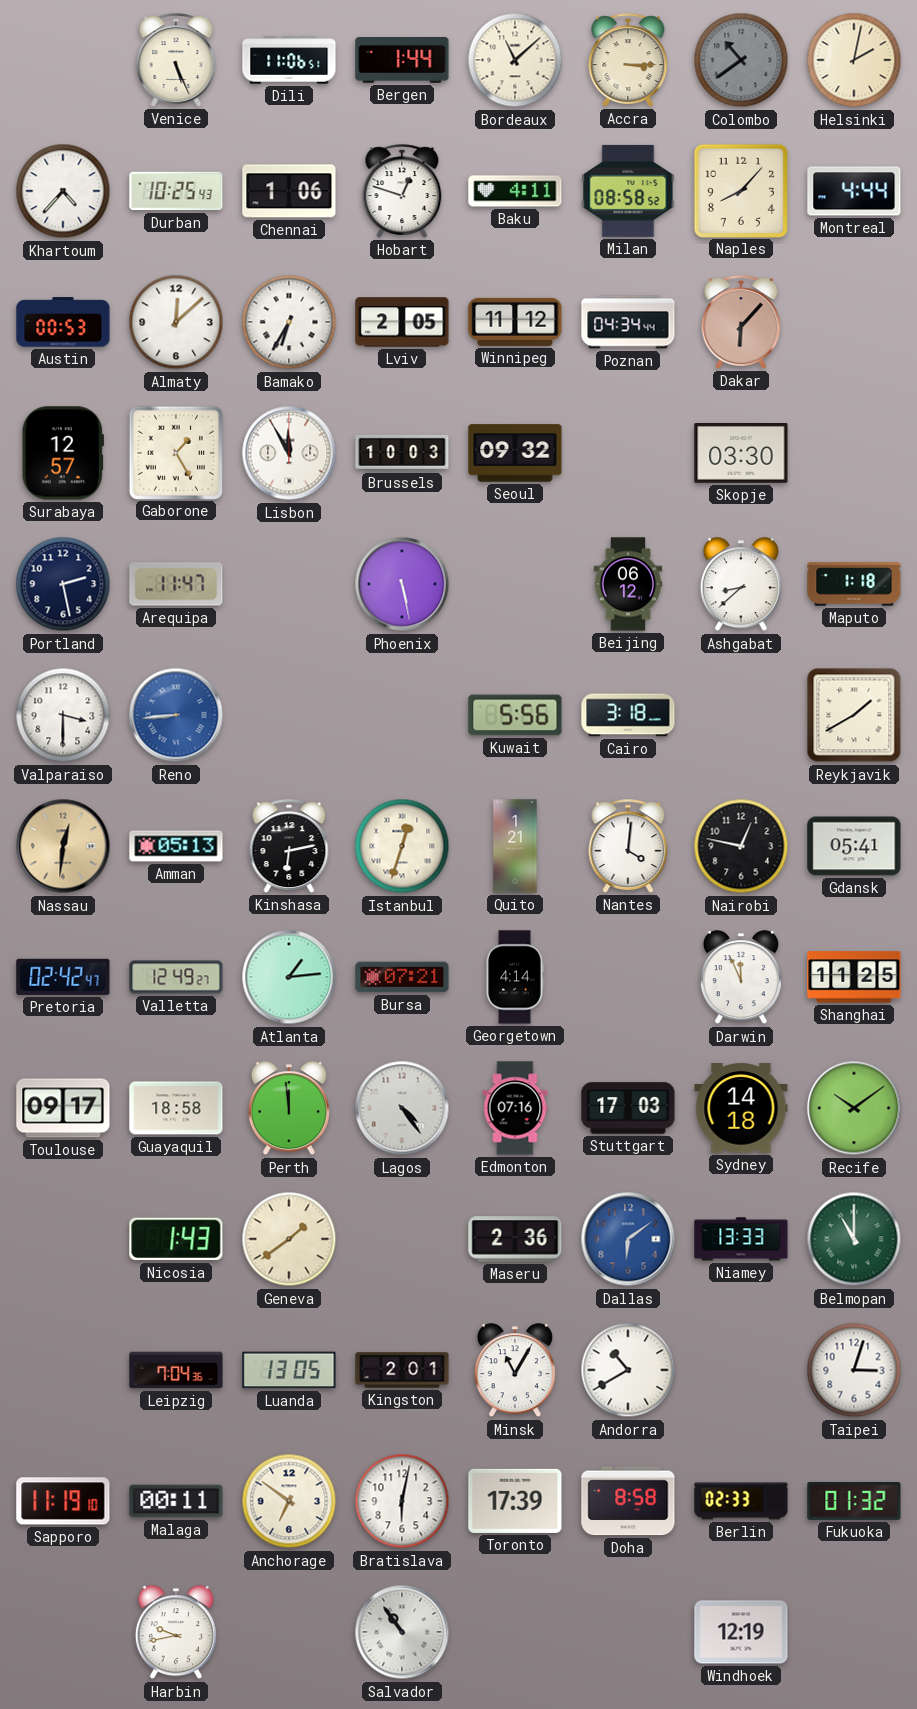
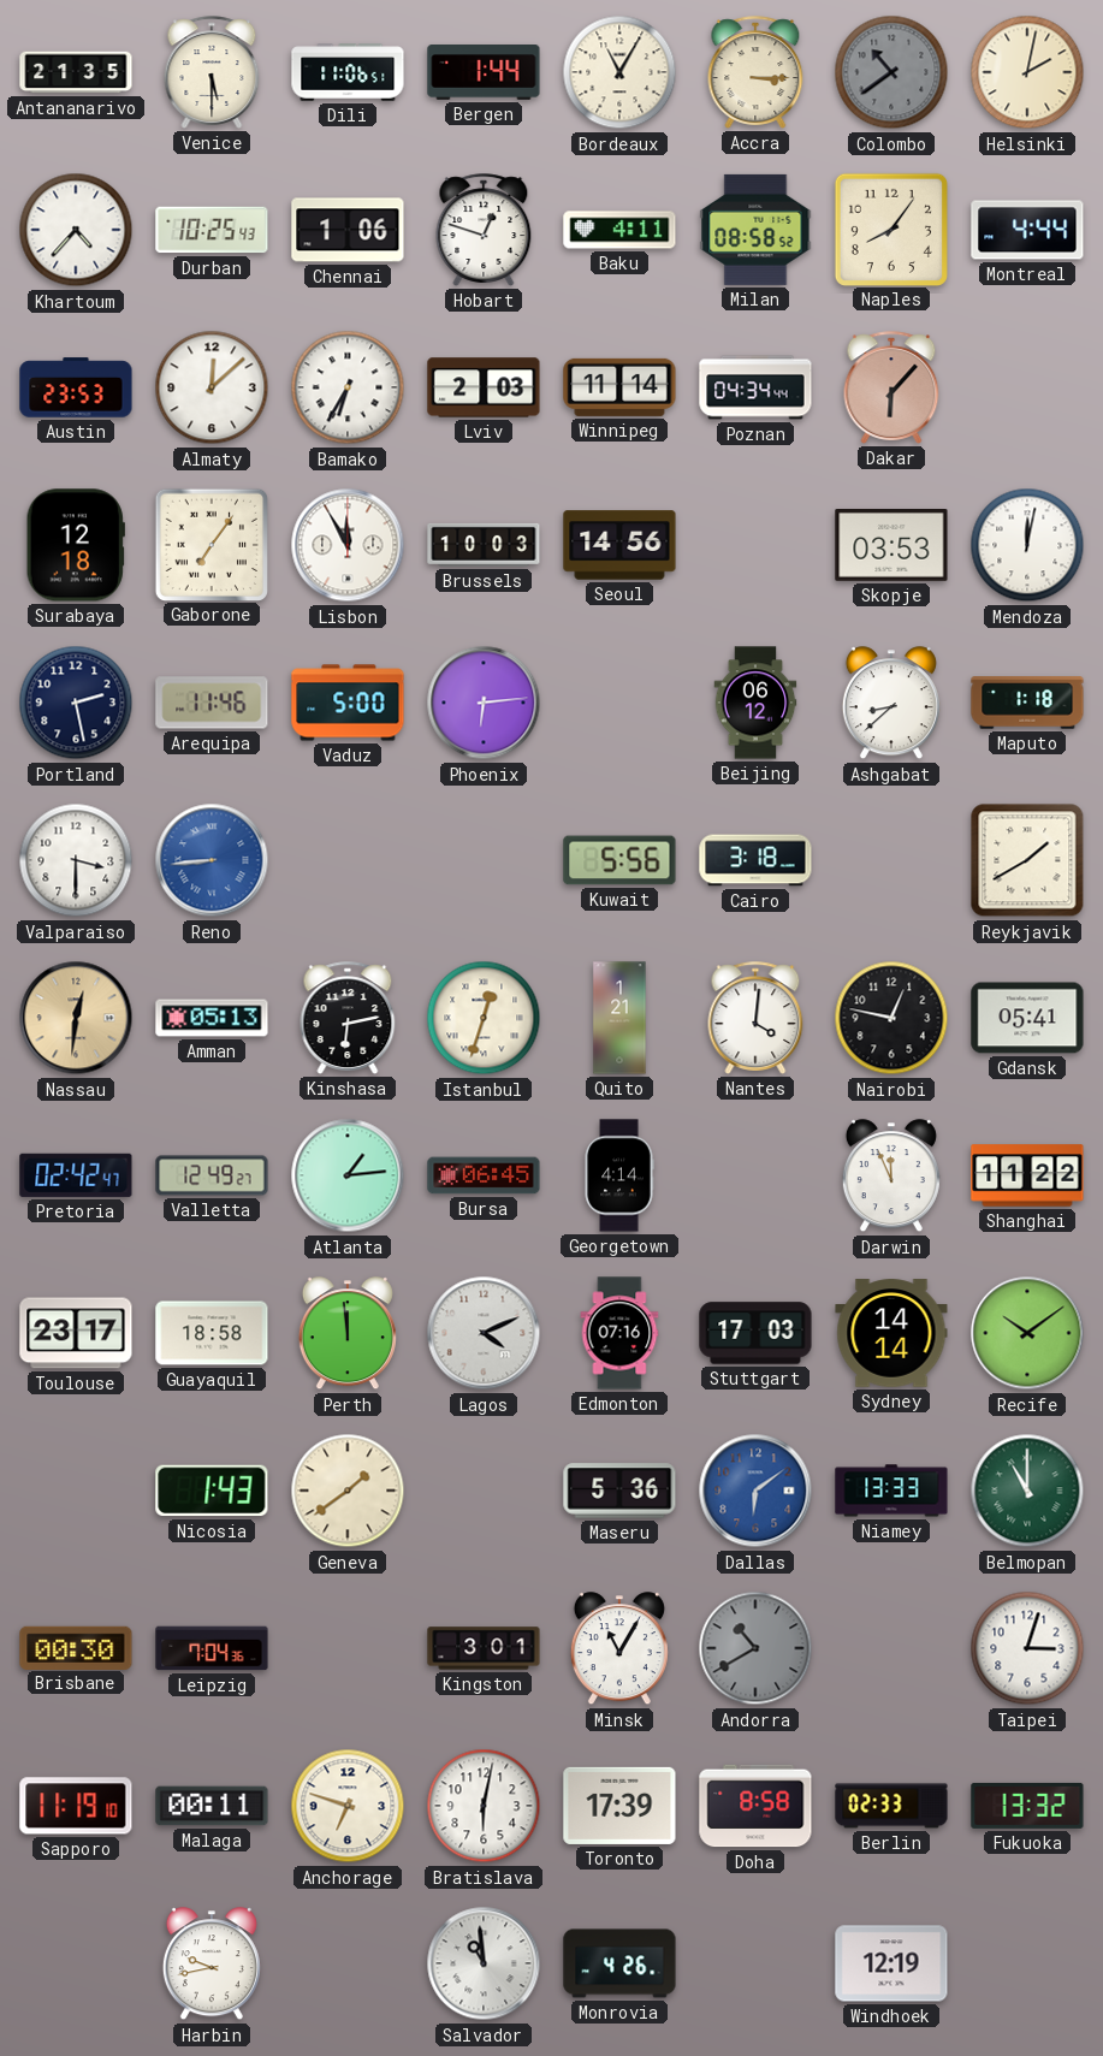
Antananarivo: none -> 21:35 (76, 72)
Venice: 5:26 -> 5:30 (212, 72)
Bordeaux: 11:08 -> 11:05 (619, 72)
Naples: 8:07 -> 8:06 (890, 229)
Austin: 00:53 -> 23:53 (76, 387)
Lviv: 2:05 -> 2:03 (484, 387)
Winnipeg: 11:12 -> 11:14 (619, 387)
Surabaya: 12:57 -> 12:18 (76, 545)
Gaborone: 1:25 -> 7:06 (210, 544)
Seoul: 09:32 -> 14:56 (619, 545)
Skopje: 03:30 -> 03:53 (891, 546)
Mendoza: none -> 12:02 (1027, 545)
Arequipa: 11:47 -> 11:46 (212, 703)
Vaduz: none -> 5:00 (348, 703)
Phoenix: 5:28 -> 6:14 (484, 703)
Bursa: 07:21 -> 06:45 (484, 1175)
Shanghai: 11:25 -> 11:22 (1027, 1175)
Toulouse: 09:17 -> 23:17 (76, 1333)
Lagos: 4:24 -> 4:11 (484, 1333)
Sydney: 14:18 -> 14:14 (891, 1333)
Maseru: 2:36 -> 5:36 (619, 1491)
Brisbane: none -> 00:30 (76, 1647)
Luanda: 13:05 -> none (289, 1370)
Kingston: 2:01 -> 3:01 (484, 1648)
Andorra dial: white -> grey (755, 1648)
Anchorage: 6:51 -> 6:48 (348, 1806)
Fukuoka: 01:32 -> 13:32 (1027, 1806)
Salvador: 10:54 -> 10:59 (484, 1963)
Monrovia: none -> 4:26 (619, 1963)
